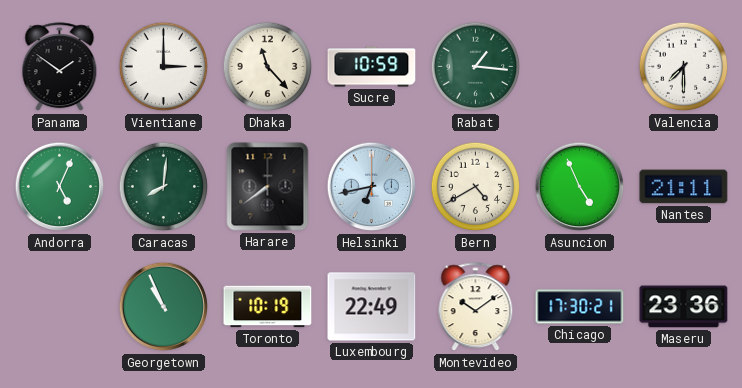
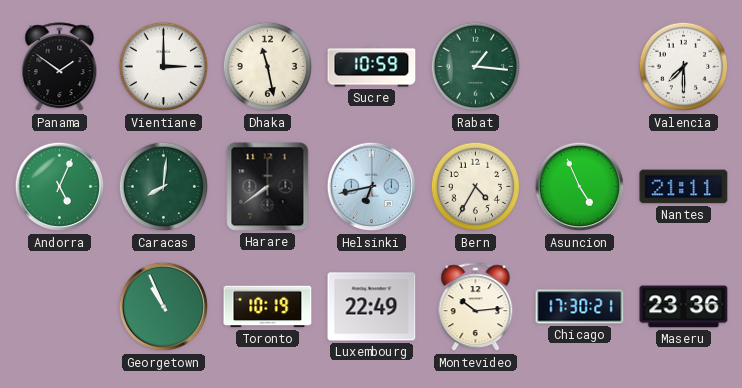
Dhaka: 11:23 -> 11:28 (268, 67)
Bern: 4:40 -> 4:35 (476, 187)
Montevideo: 10:09 -> 10:14 (476, 307)
